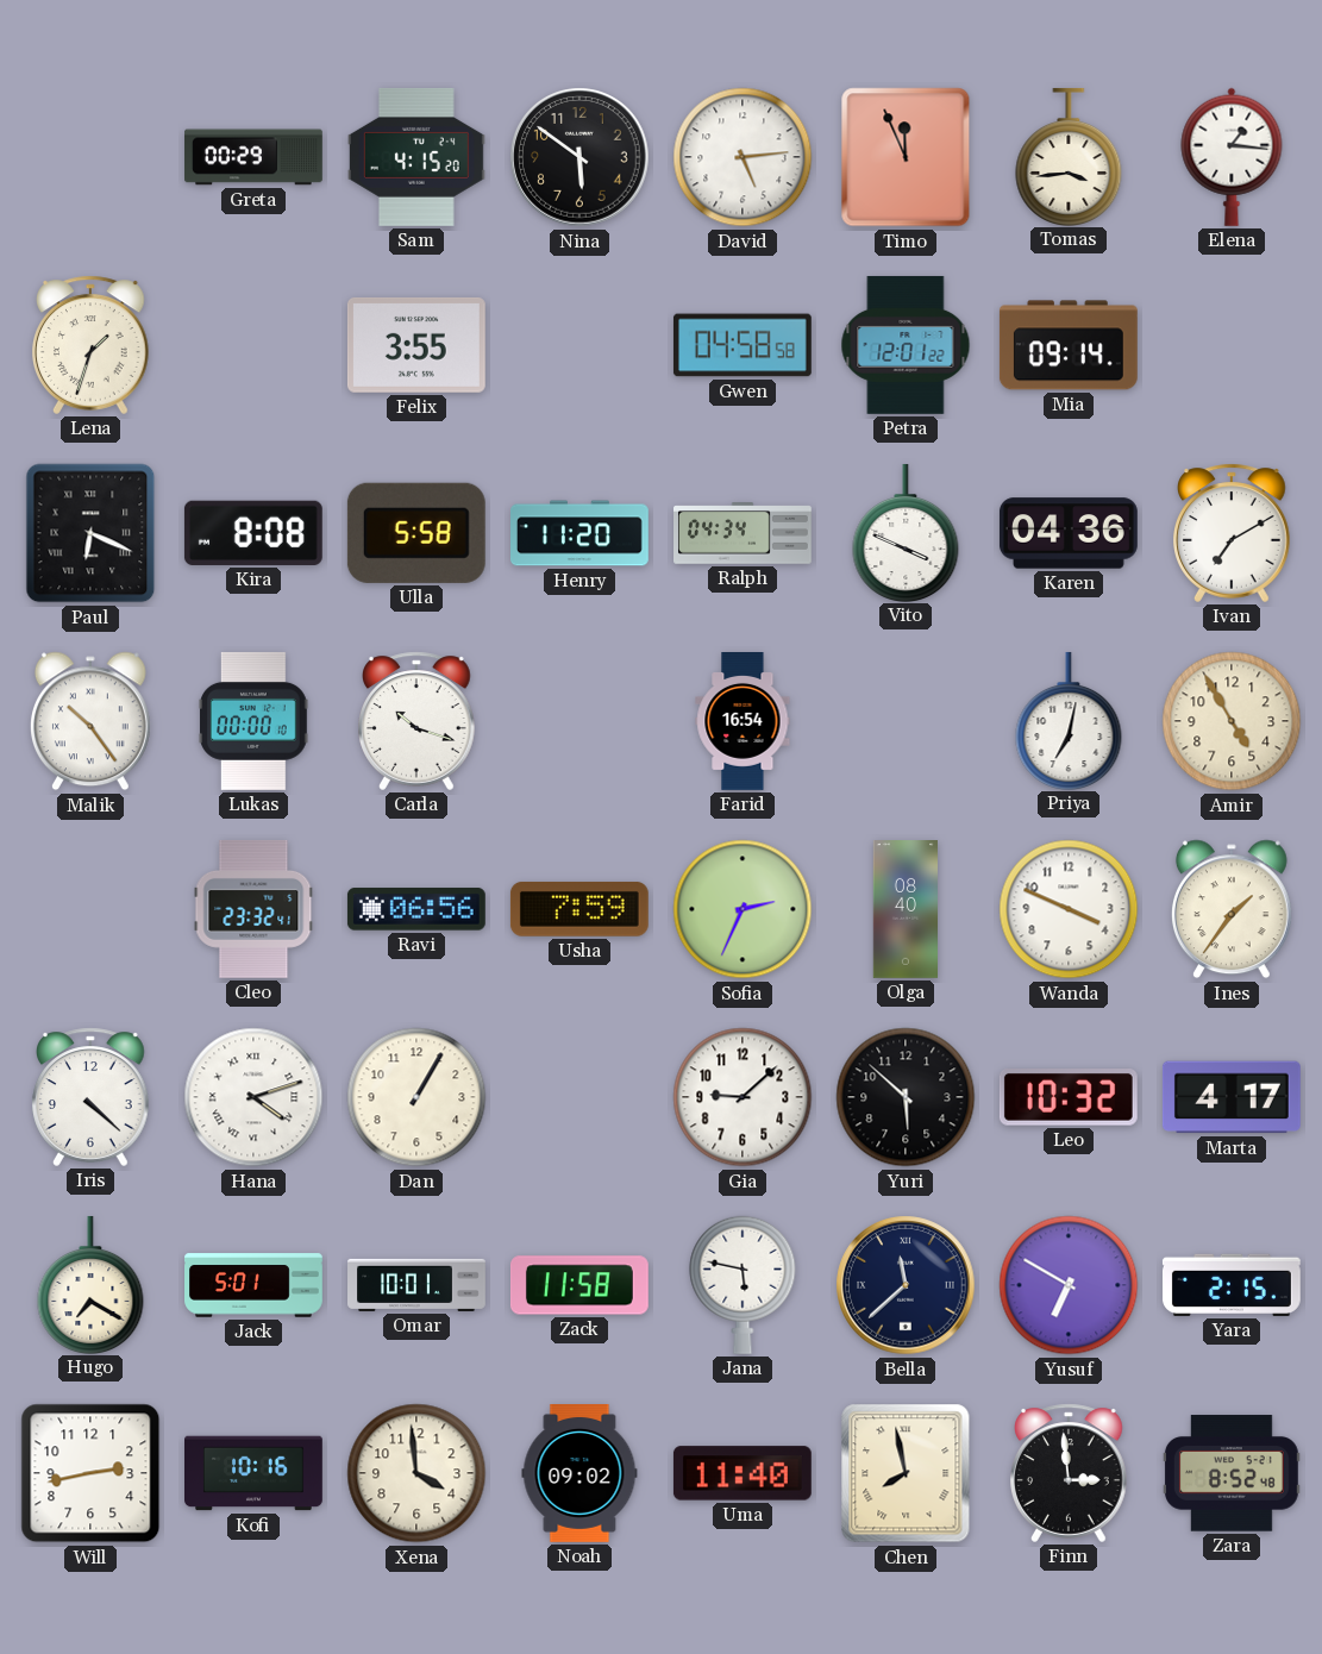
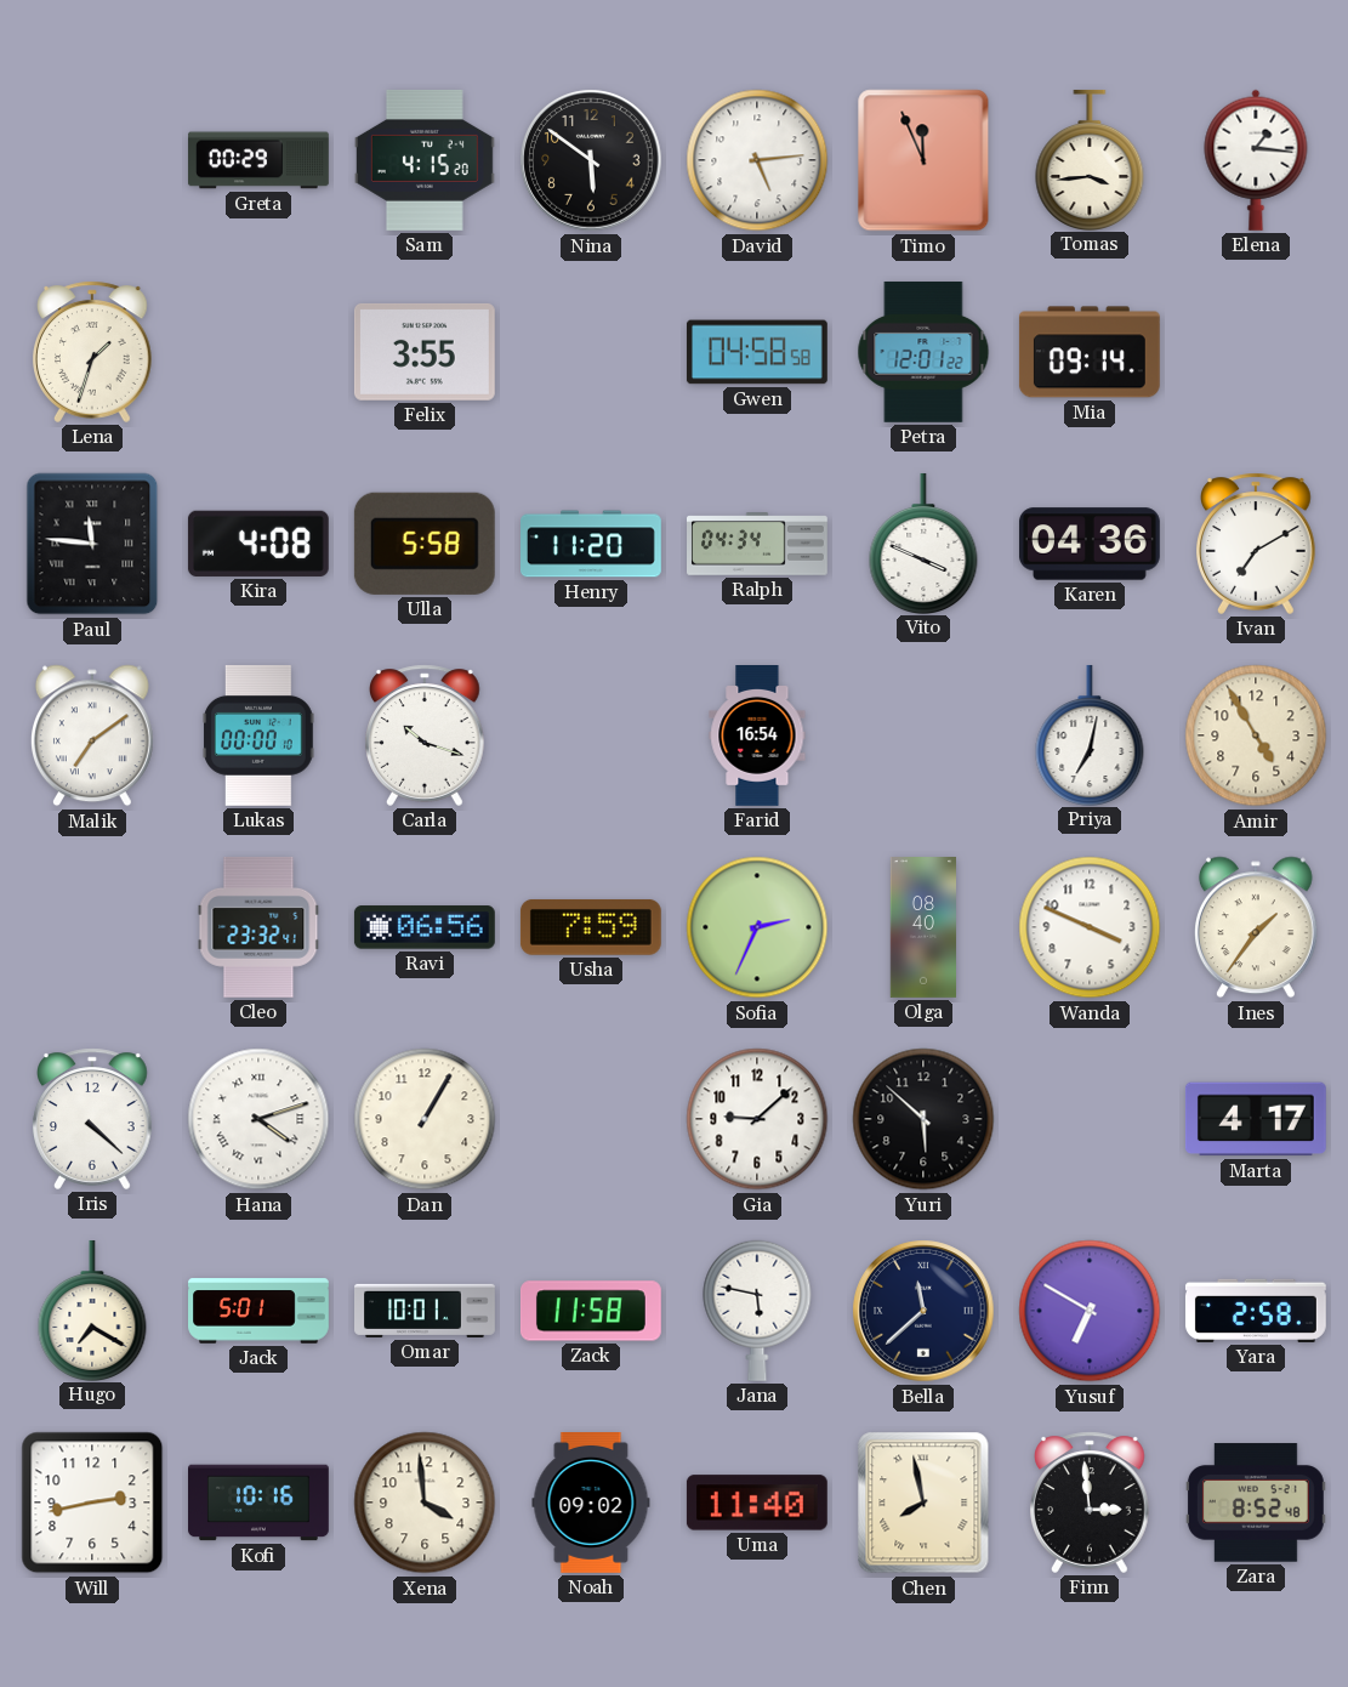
Paul: 6:19 -> 11:46 (92, 544)
Kira: 8:08 -> 4:08 (258, 544)
Malik: 10:24 -> 7:09 (92, 735)
Leo: 10:32 -> none (1069, 1098)
Yara: 2:15 -> 2:58 (1256, 1311)
